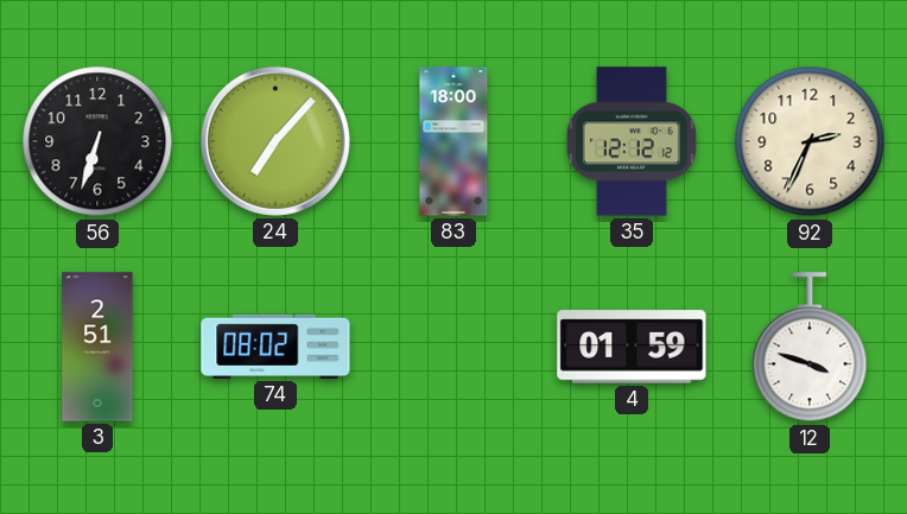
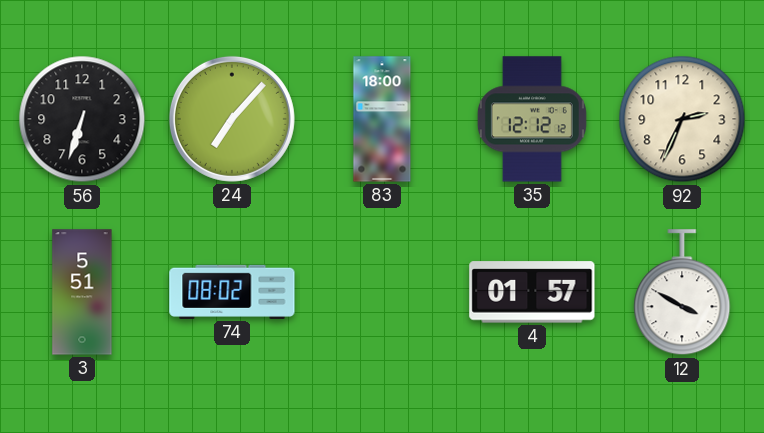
3: 2:51 -> 5:51 (82, 292)
4: 01:59 -> 01:57 (532, 292)
12: 3:48 -> 3:50 (682, 293)
